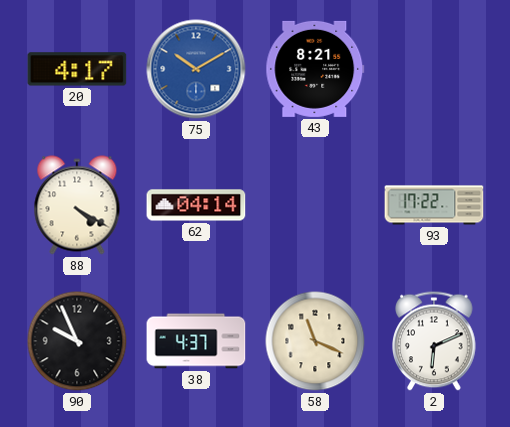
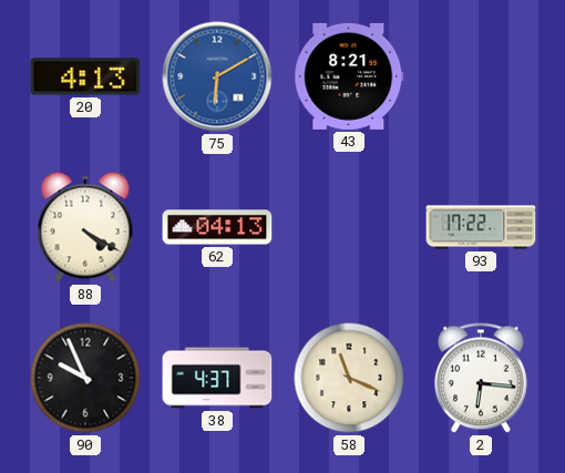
20: 4:17 -> 4:13 (85, 76)
75: 10:10 -> 6:10 (217, 76)
62: 04:14 -> 04:13 (217, 227)
2: 6:11 -> 6:16 (482, 378)
